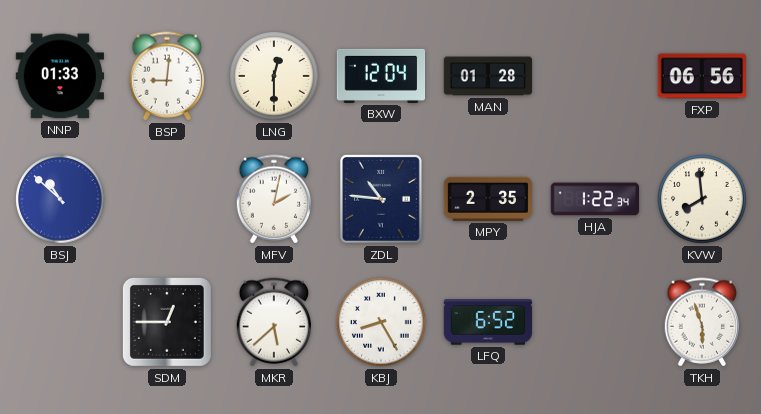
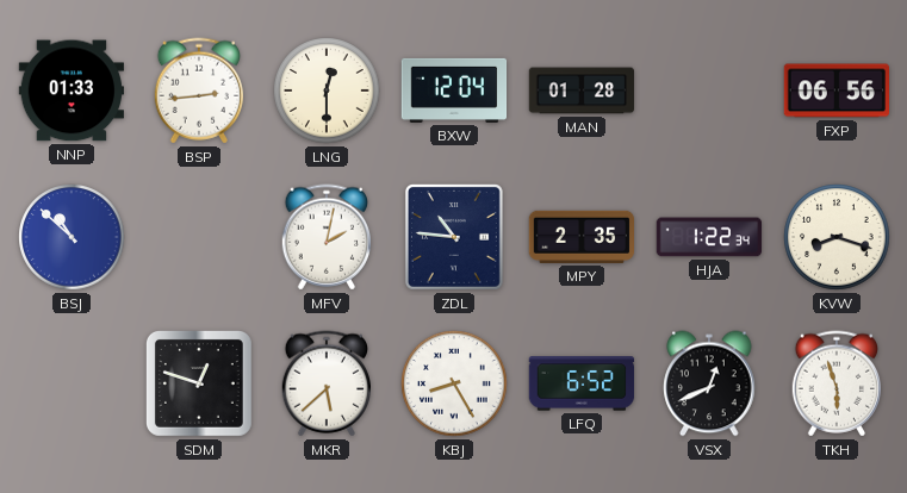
BSP: 9:01 -> 2:44 (198, 91)
KVW: 7:59 -> 8:18 (837, 237)
SDM: 12:45 -> 12:48 (199, 383)
VSX: none -> 12:41 (709, 383)
